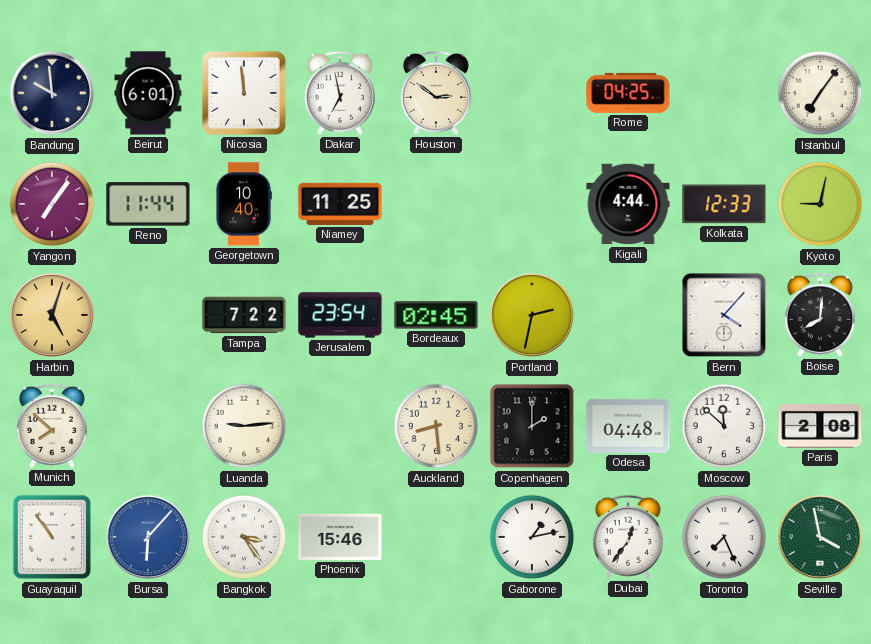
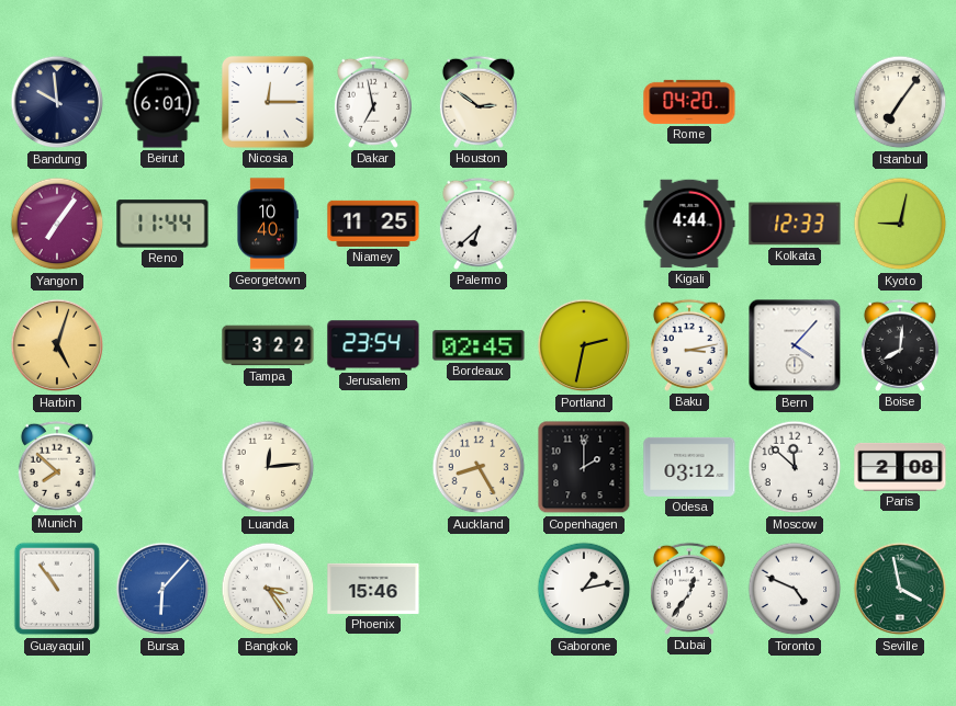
Nicosia: 11:59 -> 12:15 (268, 102)
Rome: 04:25 -> 04:20 (689, 102)
Palermo: none -> 6:38 (479, 224)
Tampa: 7:22 -> 3:22 (268, 345)
Baku: none -> 3:13 (689, 345)
Luanda: 9:14 -> 12:14 (268, 467)
Auckland: 8:29 -> 8:25 (479, 467)
Odesa: 04:48 -> 03:12 (689, 467)
Toronto: 7:26 -> 4:49 (795, 589)
